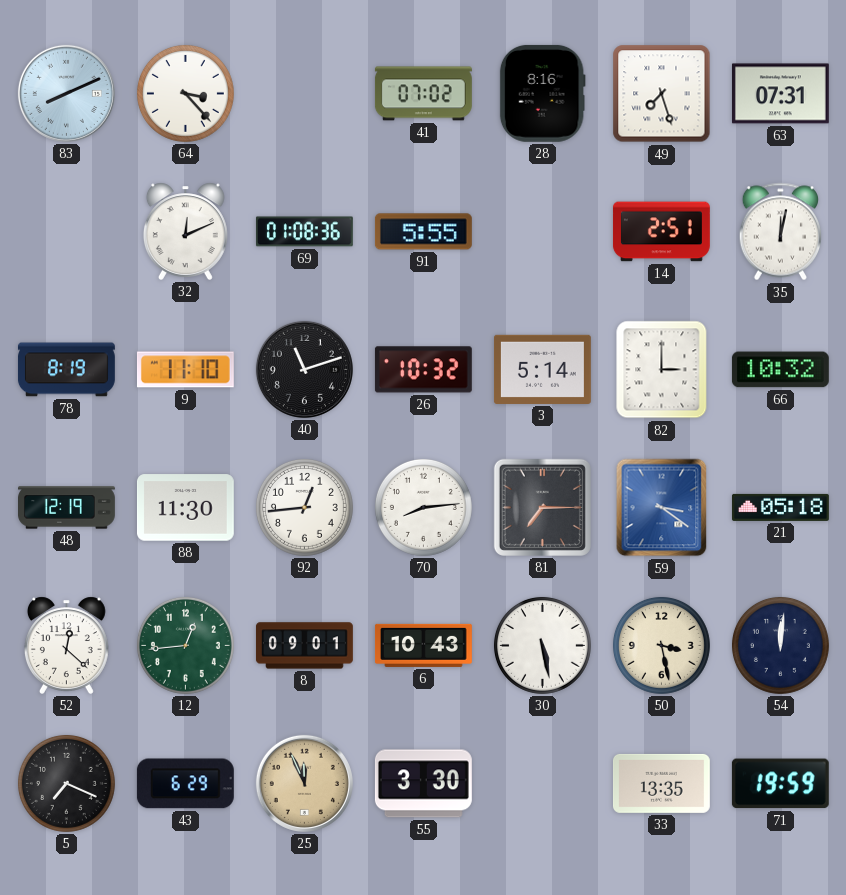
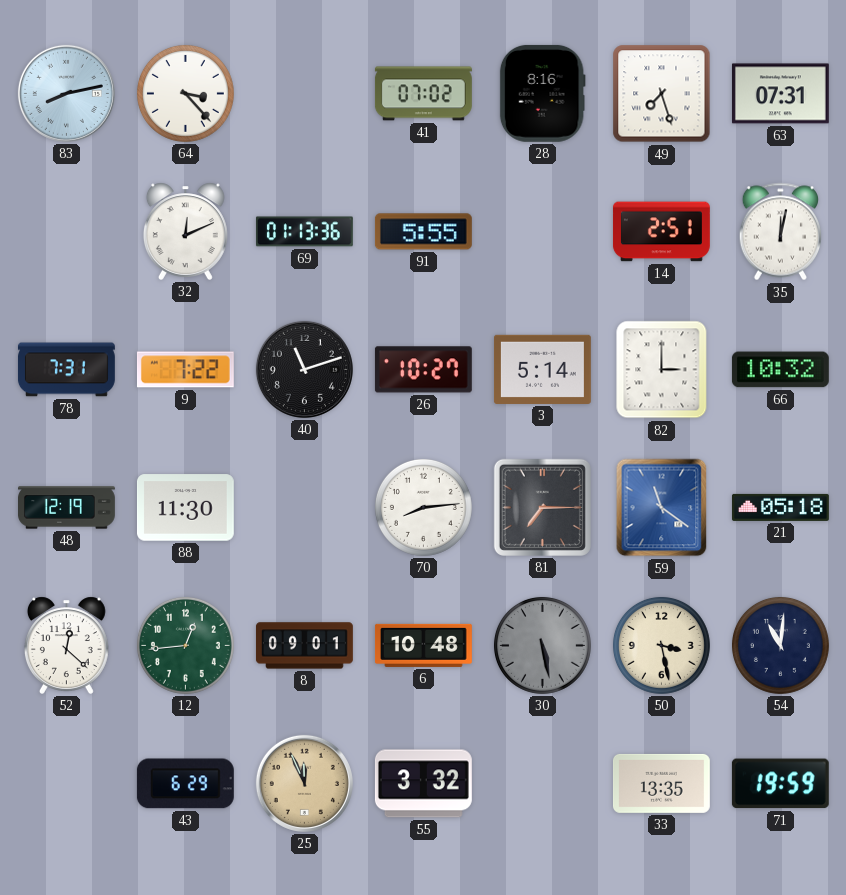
83: 8:11 -> 8:13 (66, 93)
69: 01:08 -> 01:13 (304, 232)
78: 8:19 -> 7:31 (66, 370)
9: 11:10 -> 7:22 (185, 370)
26: 10:32 -> 10:27 (423, 370)
92: 12:44 -> none (304, 507)
59: 3:21 -> 11:21 (662, 508)
6: 10:43 -> 10:48 (423, 645)
30 dial: white -> grey (542, 645)
54: 12:01 -> 11:01 (780, 645)
5: 7:19 -> none (66, 783)
55: 3:30 -> 3:32 (423, 784)
